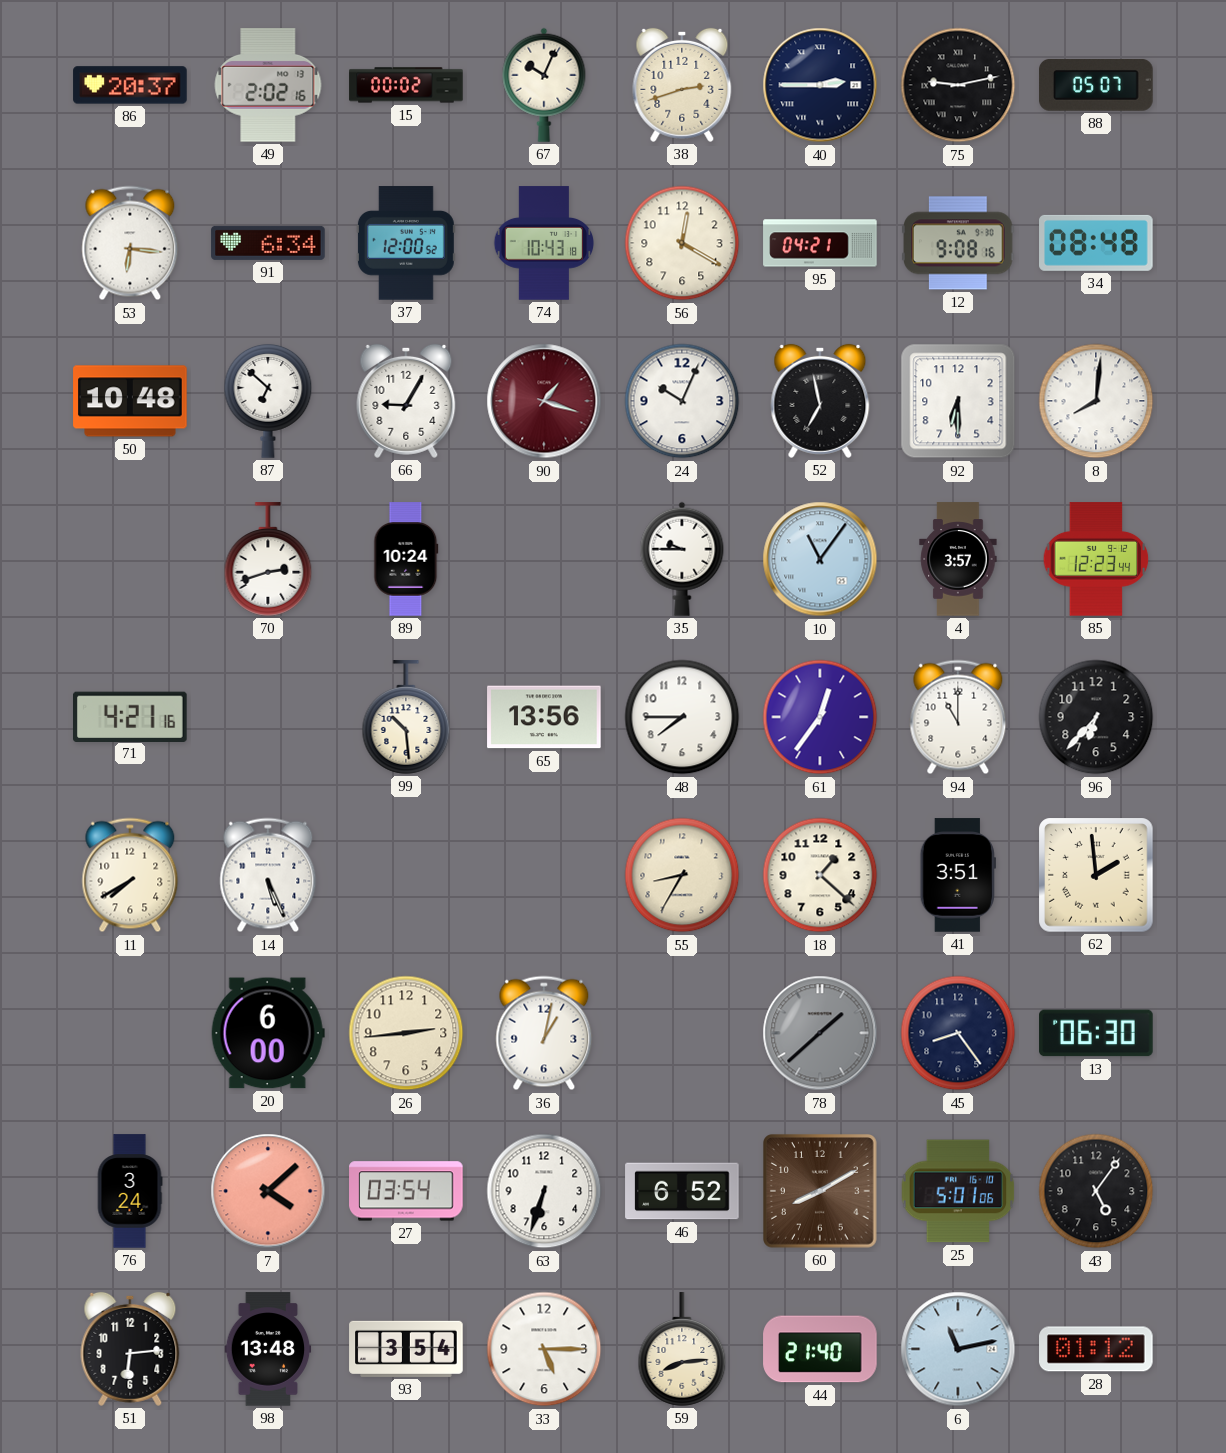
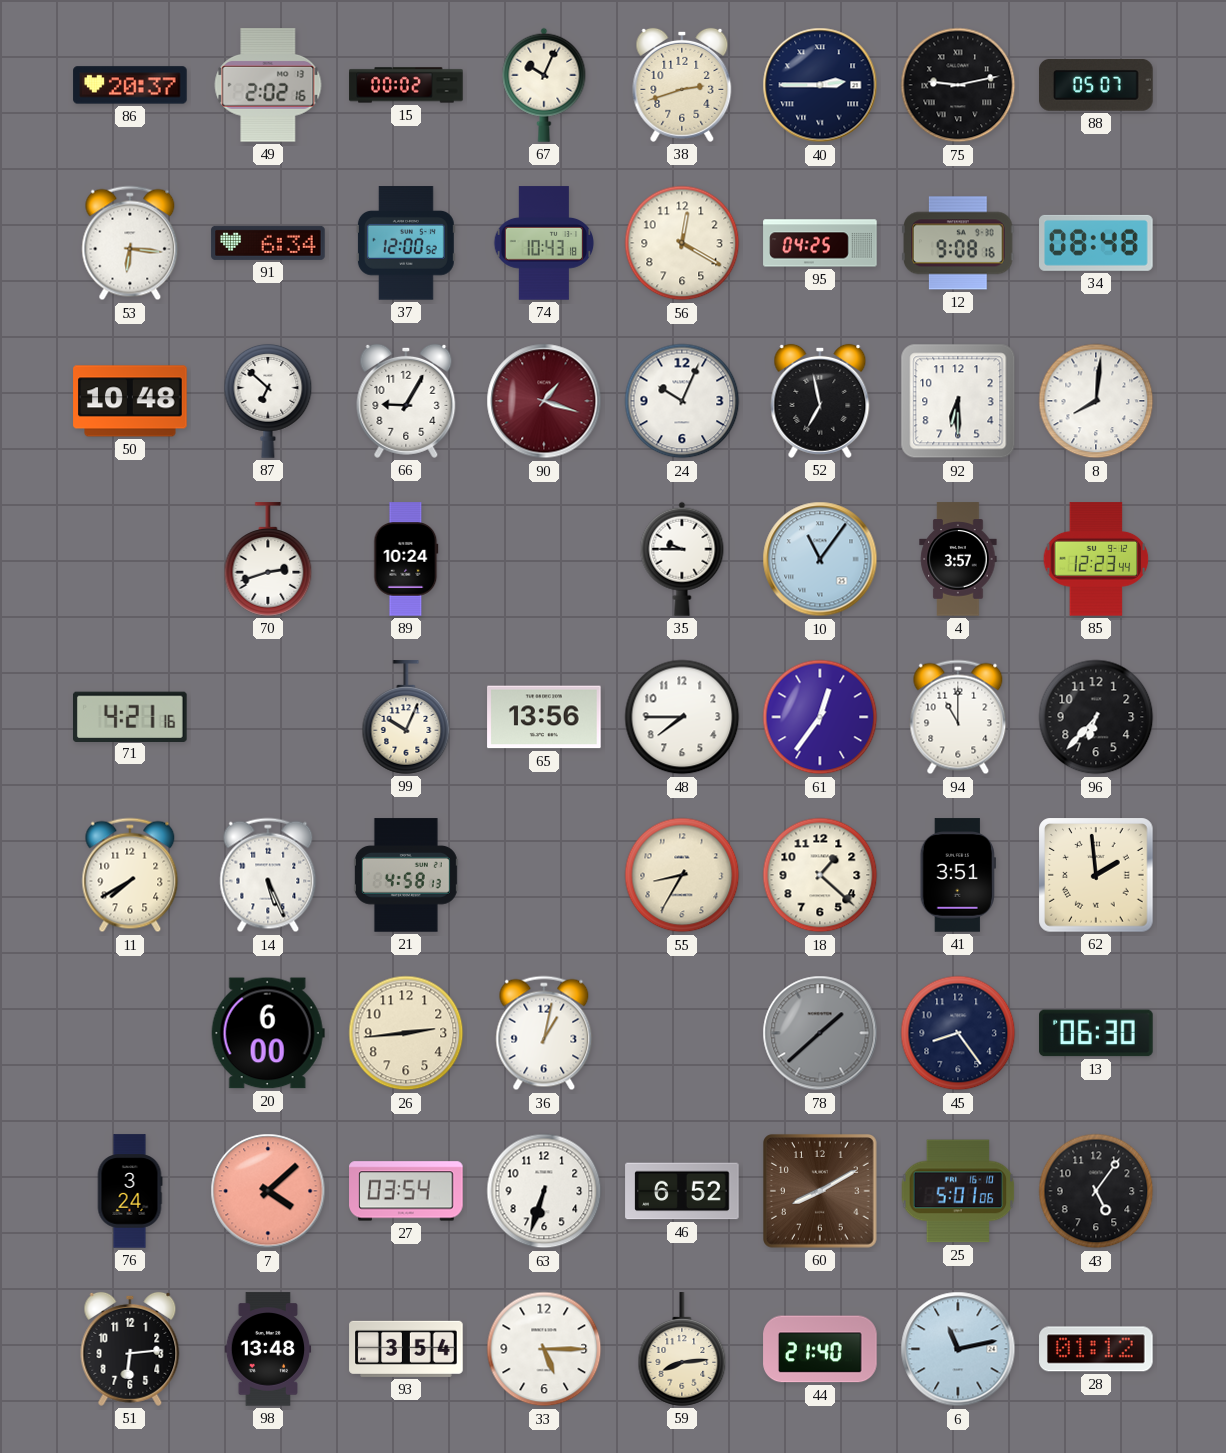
95: 04:21 -> 04:25 (820, 243)
99: 10:29 -> 10:04 (406, 717)
21: none -> 4:58 (406, 875)
